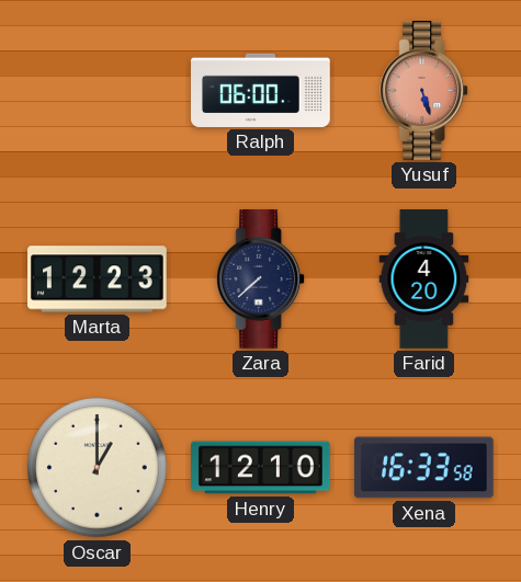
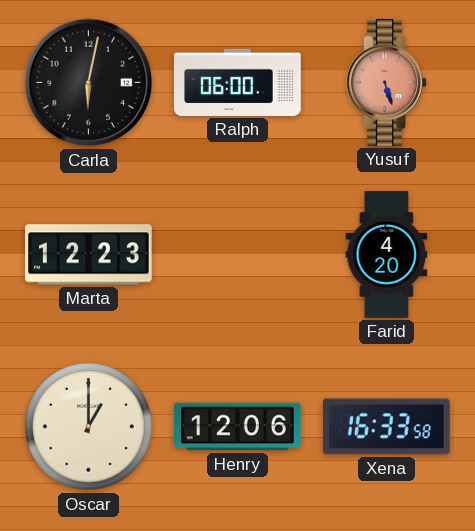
Carla: none -> 6:02 (89, 83)
Zara: 7:38 -> none (261, 279)
Henry: 12:10 -> 12:06 (238, 427)
